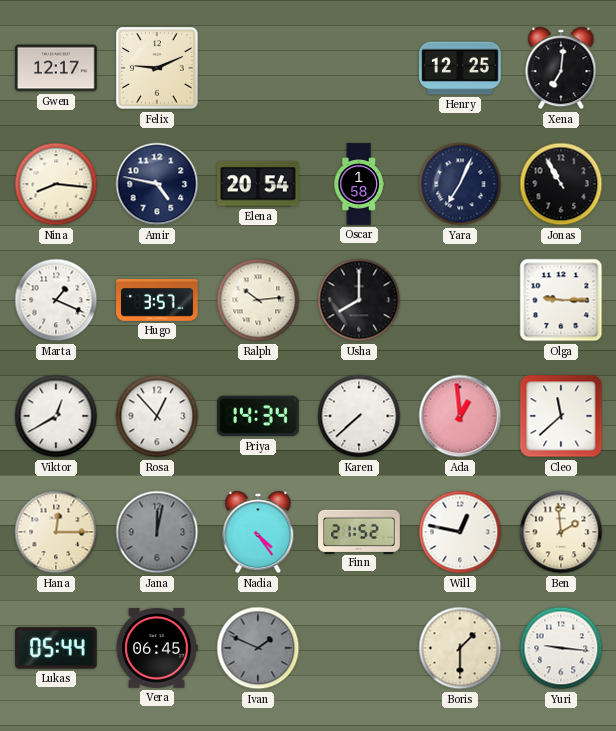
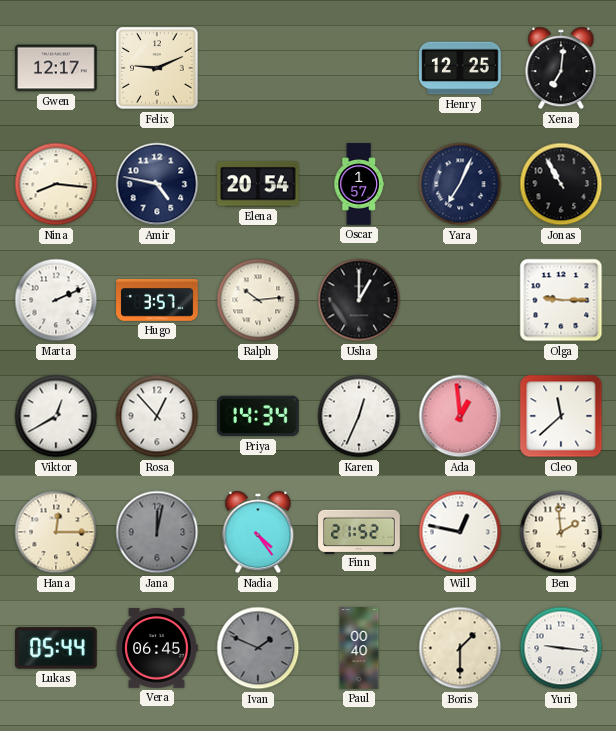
Oscar: 1:58 -> 1:57 (359, 184)
Marta: 1:19 -> 2:11 (56, 300)
Usha: 8:00 -> 1:00 (359, 300)
Karen: 7:38 -> 12:34 (359, 416)
Paul: none -> 00:40 (359, 648)
